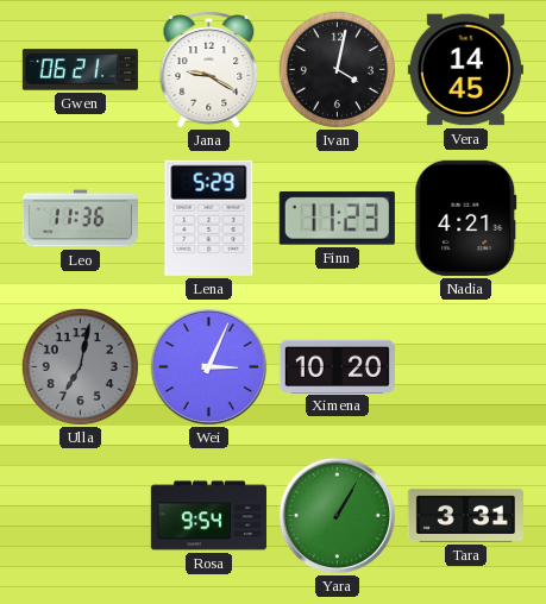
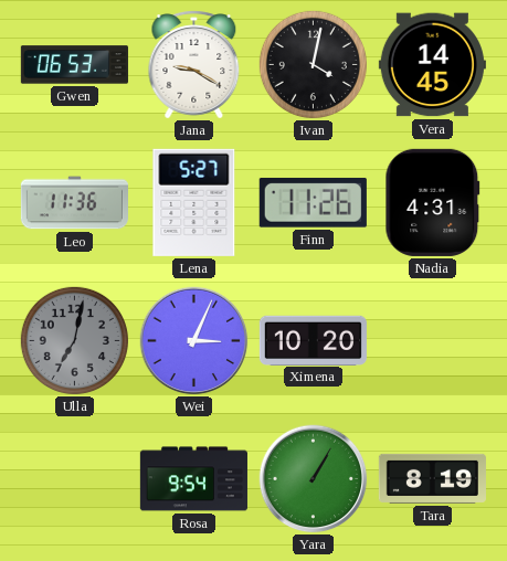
Gwen: 06:21 -> 06:53 (74, 65)
Lena: 5:29 -> 5:27 (194, 202)
Finn: 11:23 -> 11:26 (313, 203)
Nadia: 4:21 -> 4:31 (433, 202)
Tara: 3:31 -> 8:19 (432, 478)
